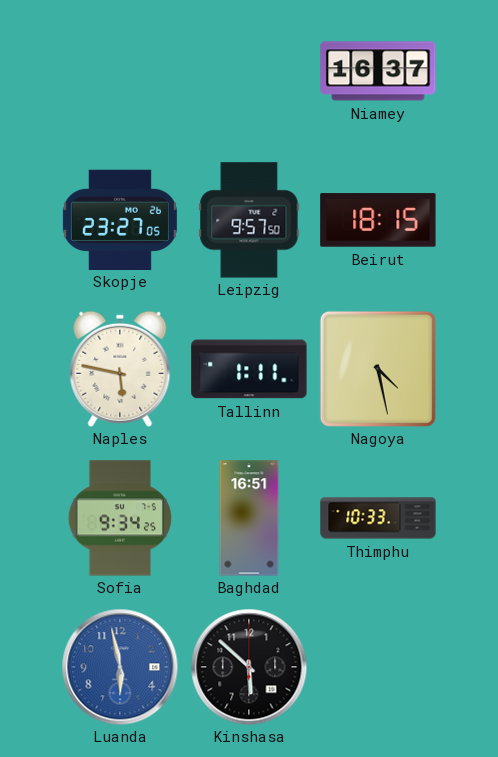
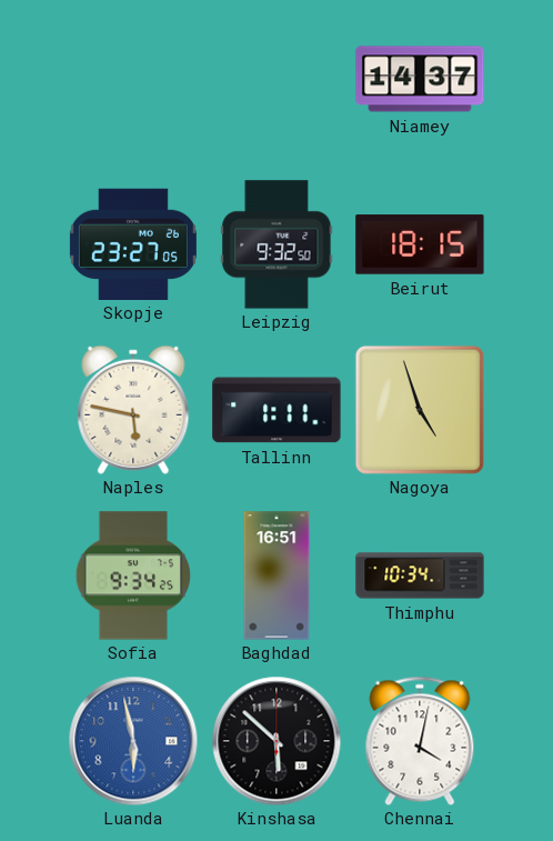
Niamey: 16:37 -> 14:37 (420, 79)
Leipzig: 9:57 -> 9:32 (276, 244)
Nagoya: 4:28 -> 4:57 (420, 410)
Thimphu: 10:33 -> 10:34 (420, 575)
Chennai: none -> 4:02 (420, 741)
